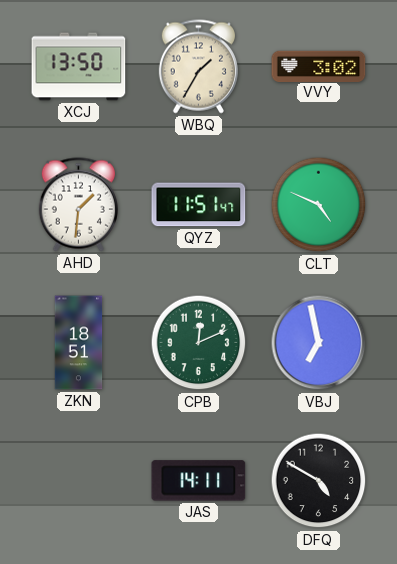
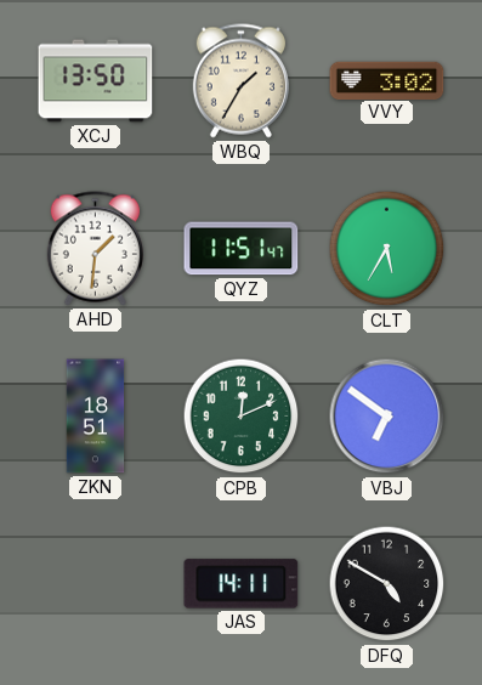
CLT: 4:49 -> 5:35 (387, 249)
VBJ: 6:58 -> 6:51 (387, 417)
